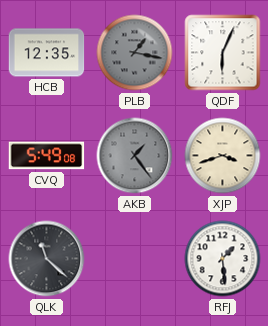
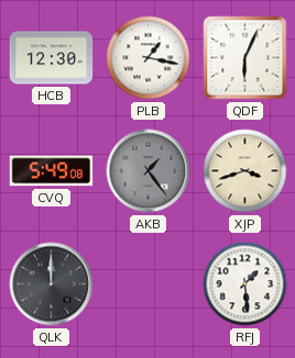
HCB: 12:35 -> 12:30 (52, 58)
PLB dial: grey -> white (149, 58)
QLK: 11:22 -> 12:00 (52, 284)
